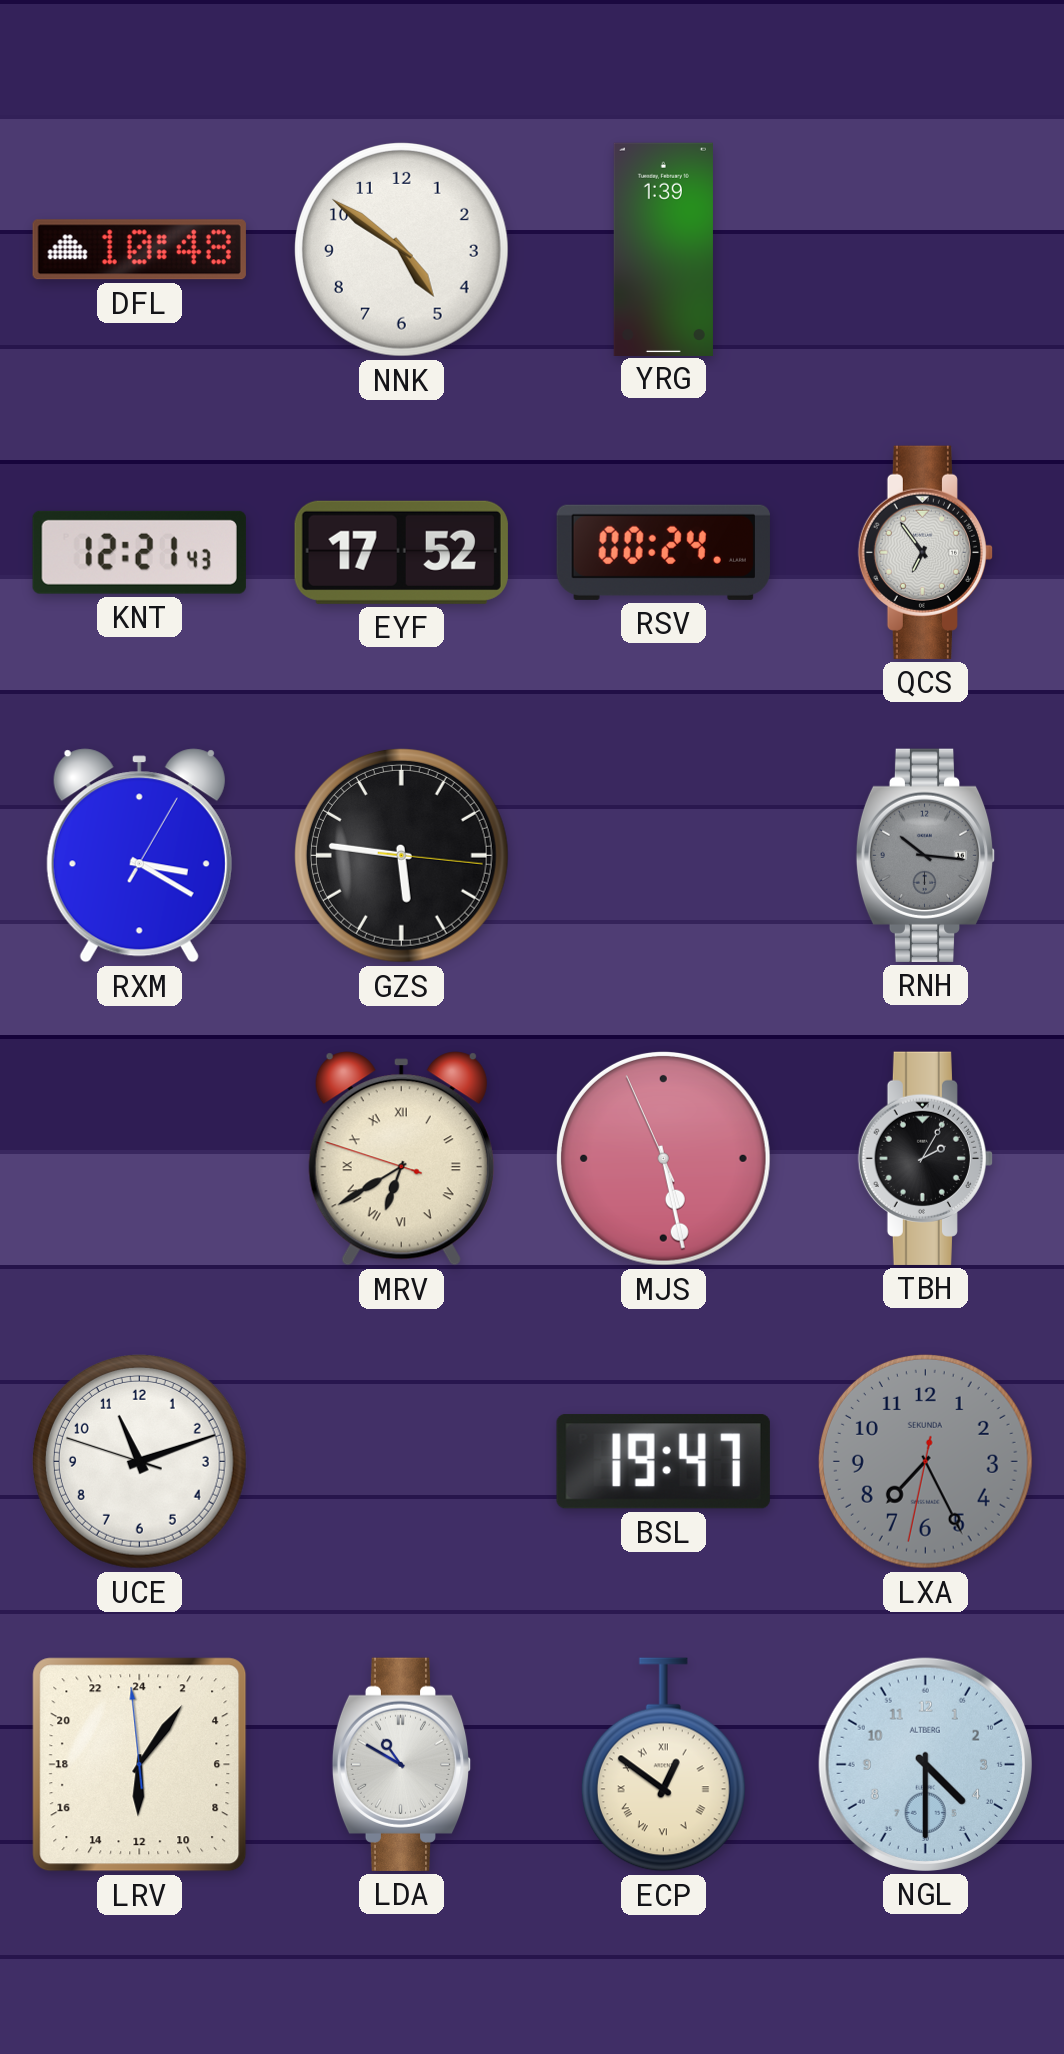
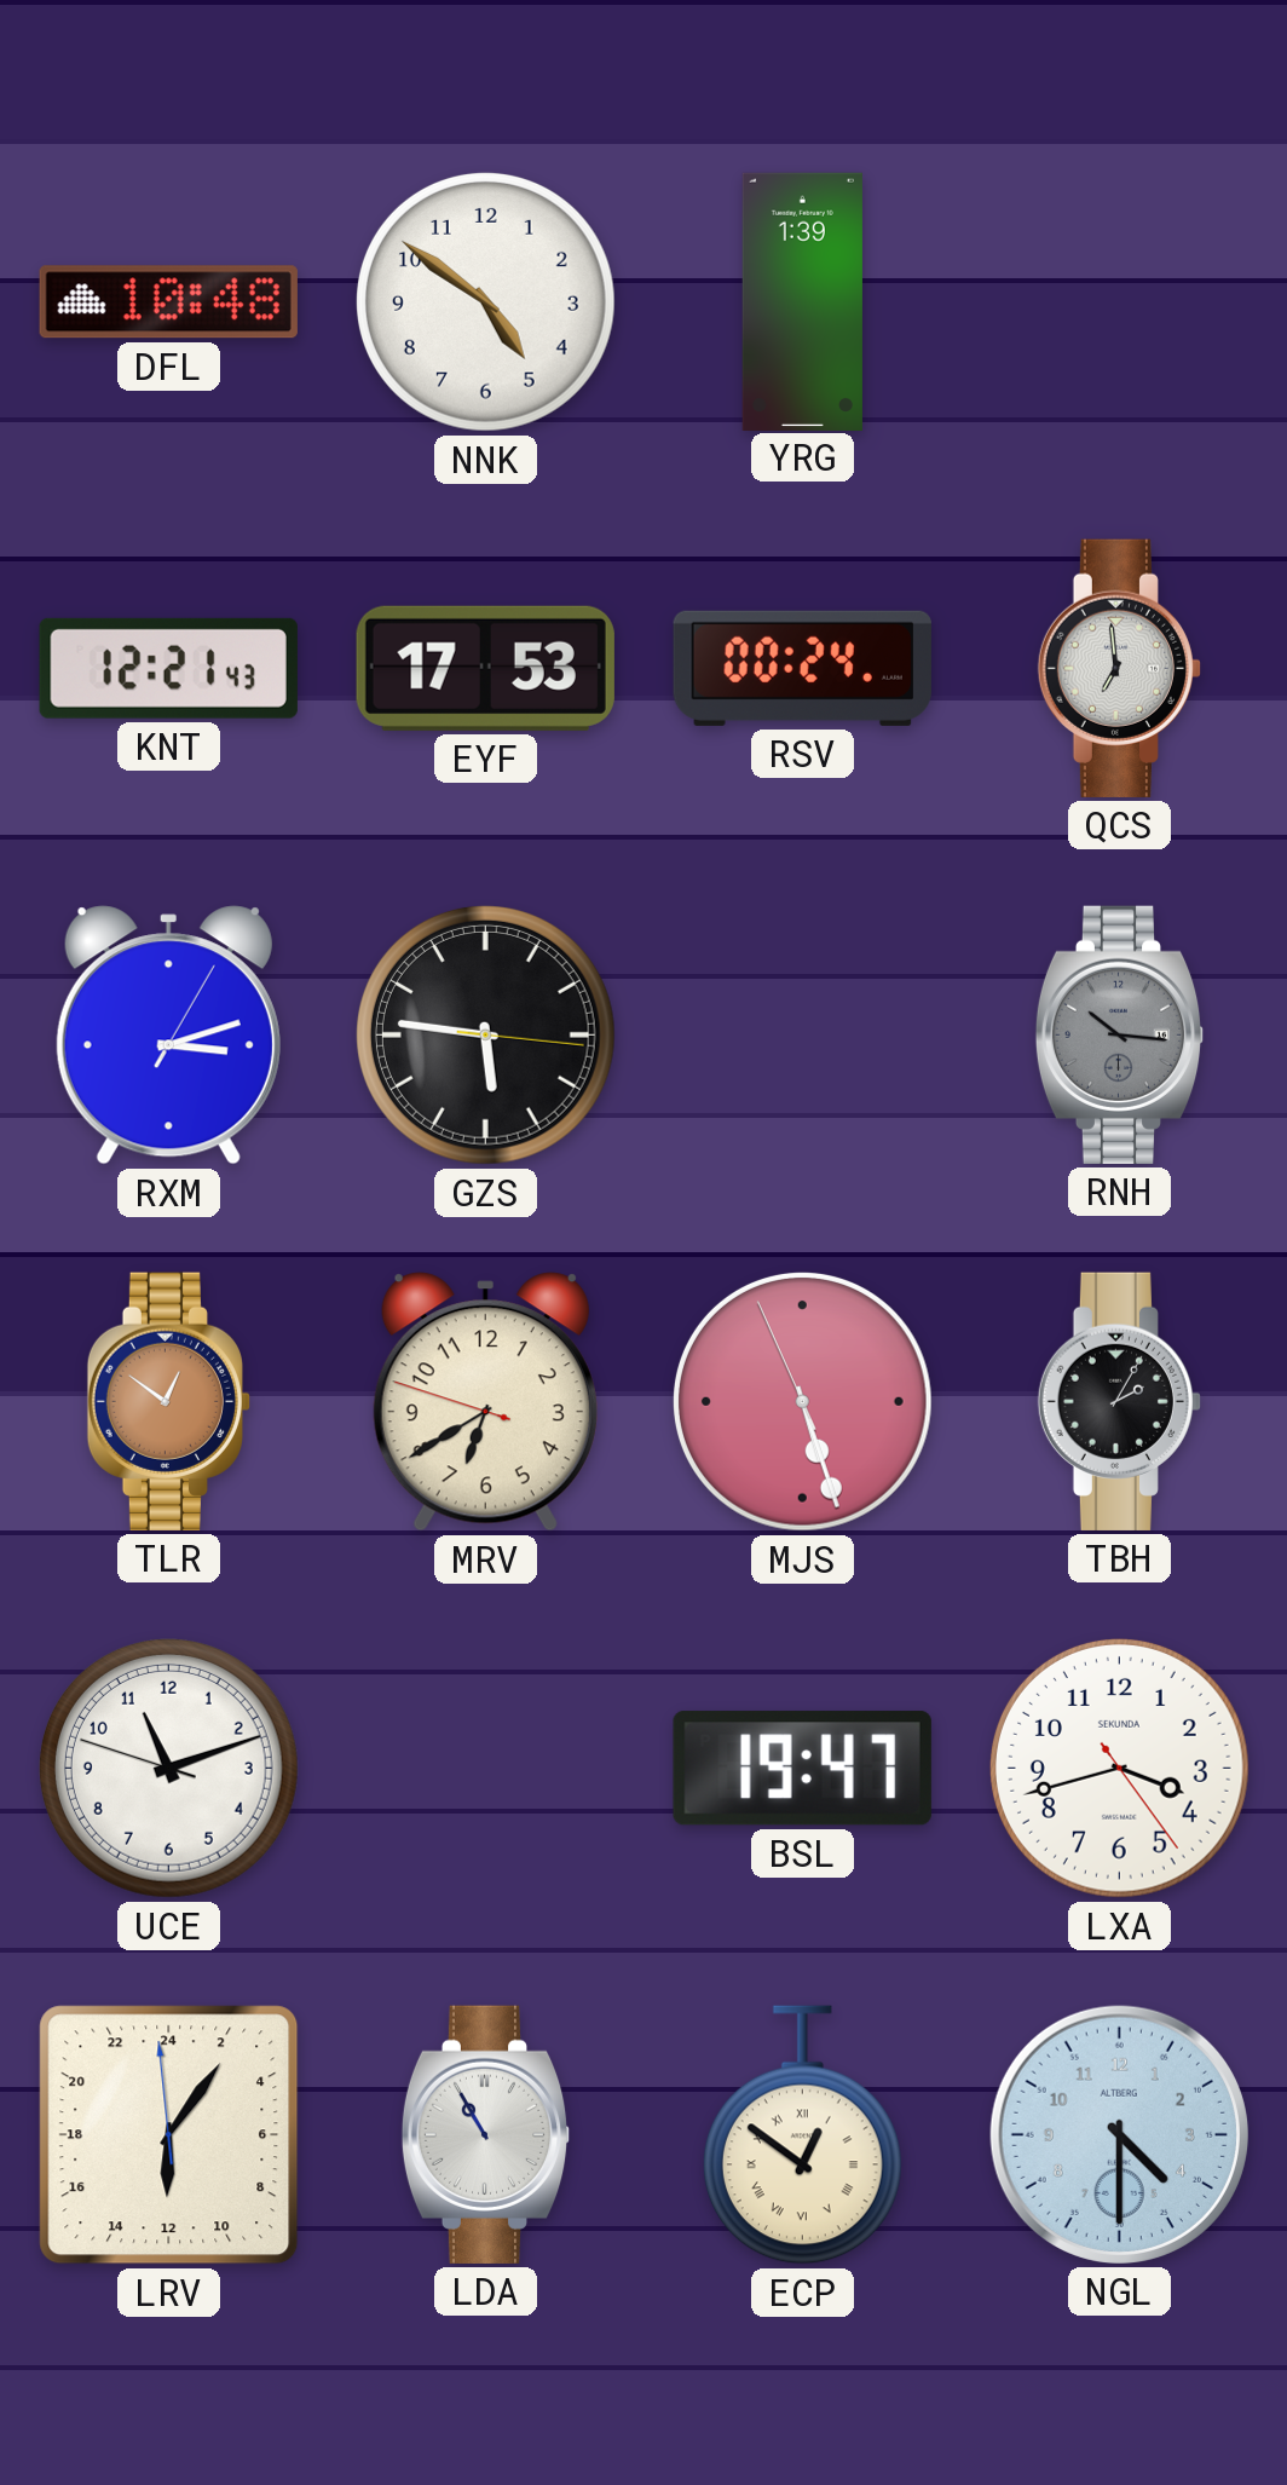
EYF: 17:52 -> 17:53 (485, 668)
QCS: 6:54 -> 6:59 (1119, 668)
RXM: 3:20 -> 3:12 (168, 1036)
TLR: none -> 12:51 (168, 1401)
MRV numerals: Roman -> Arabic (485, 1402)
MJS: 5:27 -> 5:26 (802, 1401)
LXA: 7:25 -> 3:42 (1119, 1768)
LXA dial: grey -> white (1119, 1768)
LDA: 10:50 -> 10:55 (486, 2134)
